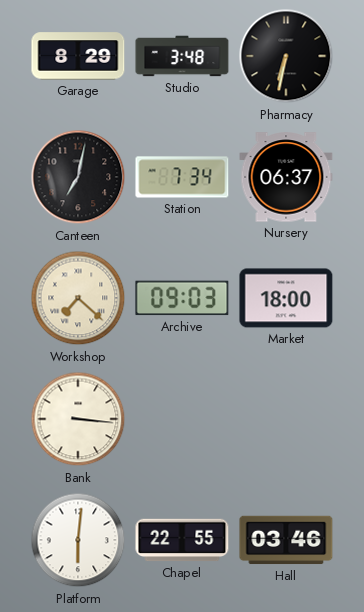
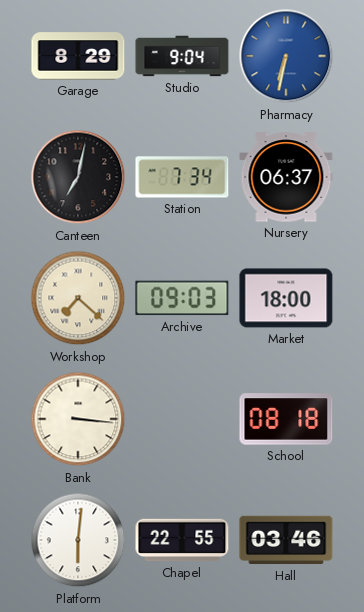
Studio: 3:48 -> 9:04 (182, 56)
Pharmacy dial: black -> blue (286, 56)
School: none -> 08:18 (286, 419)
